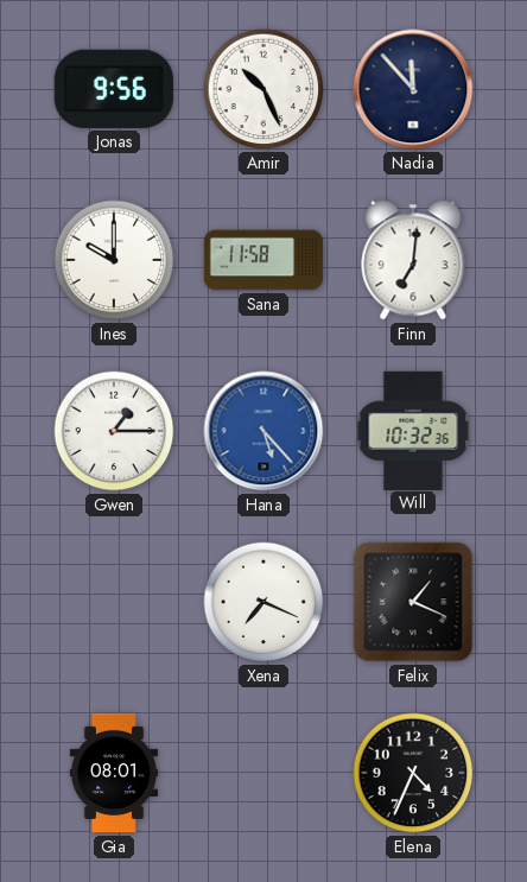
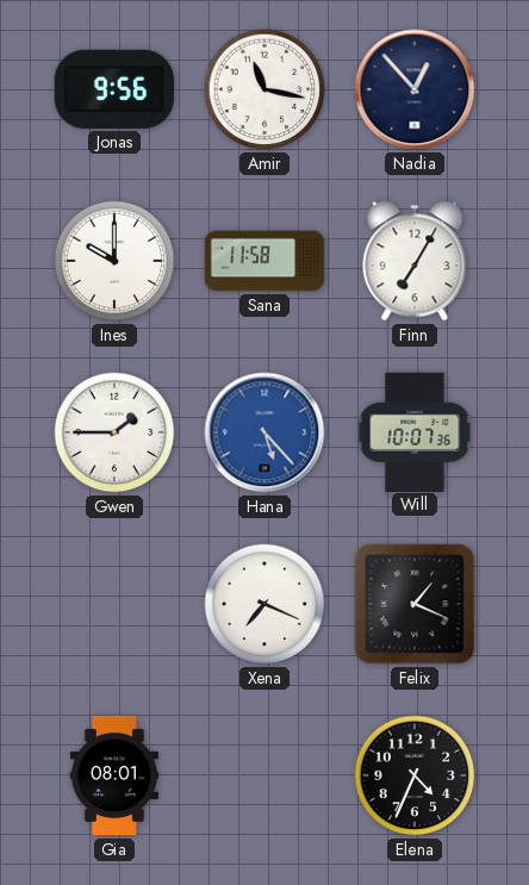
Amir: 10:26 -> 11:17 (264, 89)
Nadia: 11:53 -> 12:53 (415, 89)
Finn: 7:01 -> 7:05 (415, 261)
Gwen: 1:15 -> 1:45 (114, 432)
Will: 10:32 -> 10:07 (415, 431)
